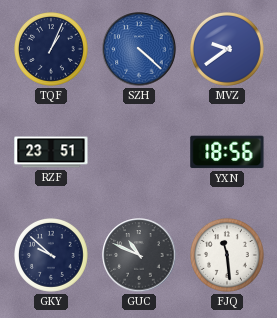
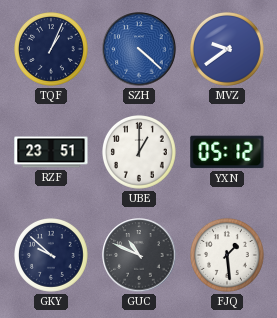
UBE: none -> 1:00 (140, 153)
YXN: 18:56 -> 05:12 (227, 152)
FJQ: 11:29 -> 1:29 (228, 256)
